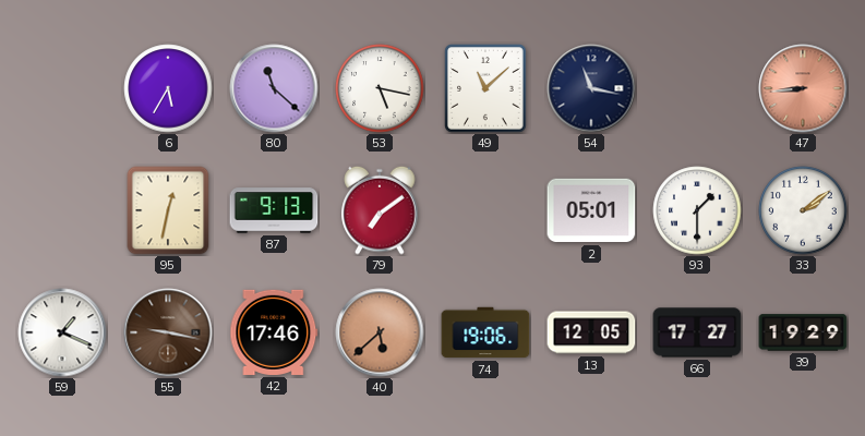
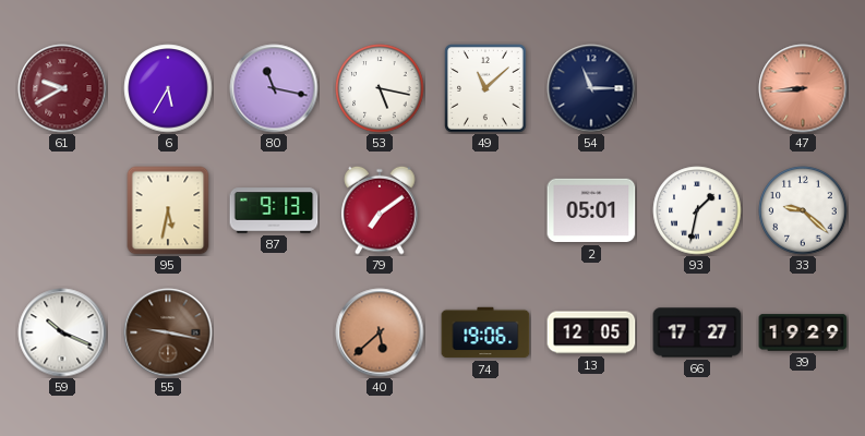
61: none -> 9:40 (62, 88)
80: 11:22 -> 11:17 (274, 88)
54: 11:17 -> 11:15 (591, 88)
95: 12:32 -> 5:32 (168, 210)
93: 1:30 -> 1:32 (697, 210)
33: 2:09 -> 9:22 (803, 210)
59: 1:19 -> 10:19 (62, 332)
42: 17:46 -> none (274, 332)
